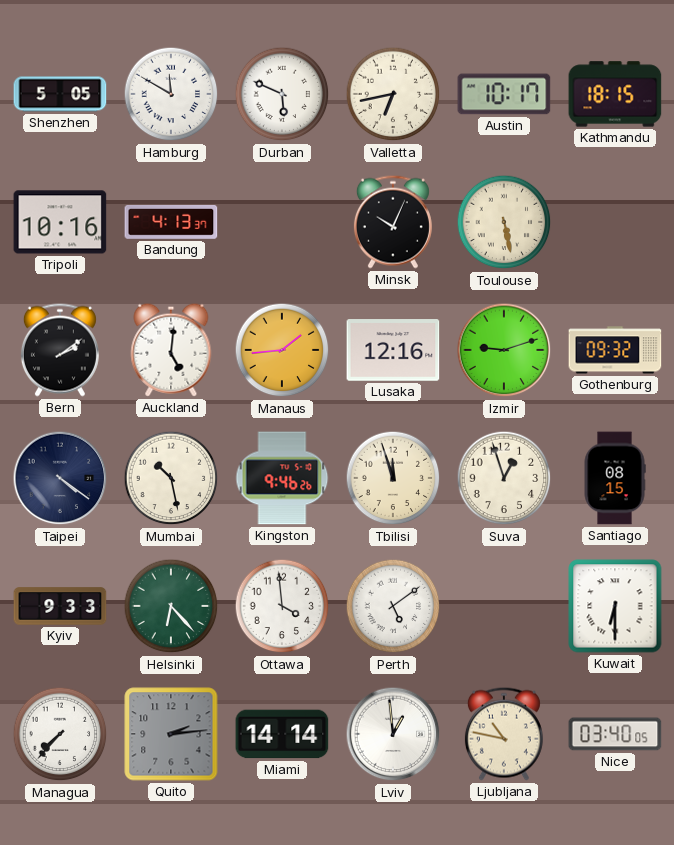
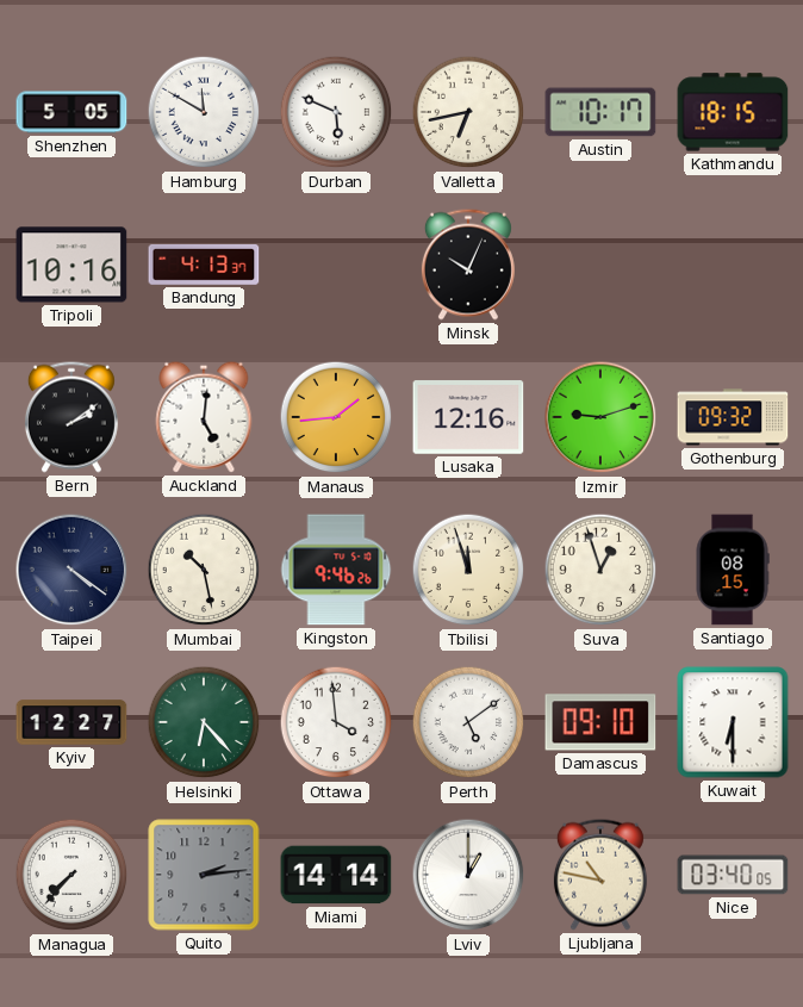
Toulouse: 5:28 -> none (504, 222)
Kyiv: 9:33 -> 12:27 (71, 722)
Damascus: none -> 09:10 (600, 722)
Lviv: 12:59 -> 1:00 (468, 875)
